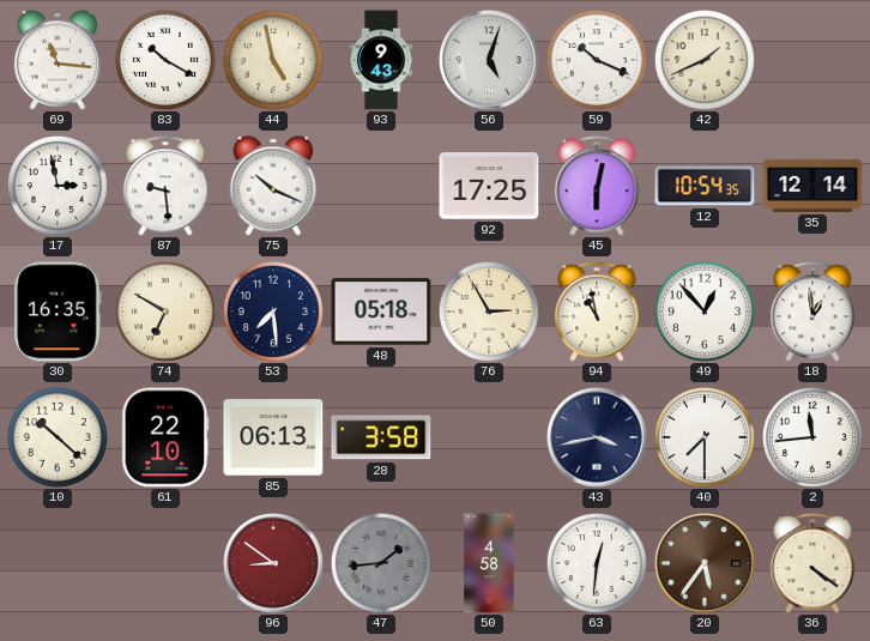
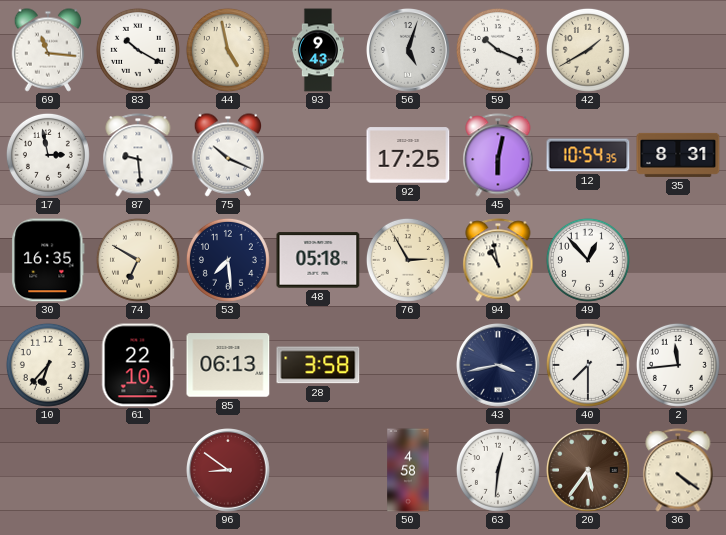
42: 1:41 -> 1:40 (588, 50)
35: 12:14 -> 8:31 (678, 155)
18: 12:59 -> none (812, 312)
10: 10:22 -> 6:37 (48, 365)
47: 1:44 -> none (381, 563)
